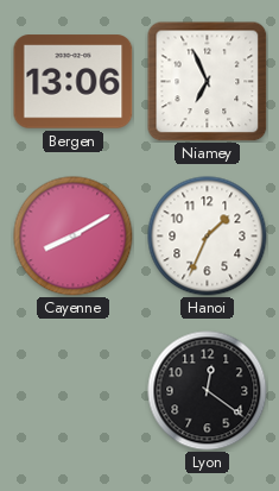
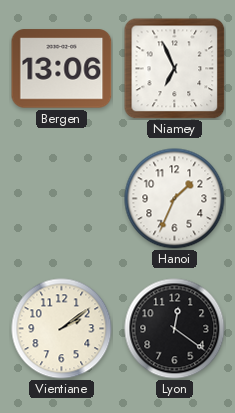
Cayenne: 8:10 -> none (74, 237)
Vientiane: none -> 2:09 (62, 329)
